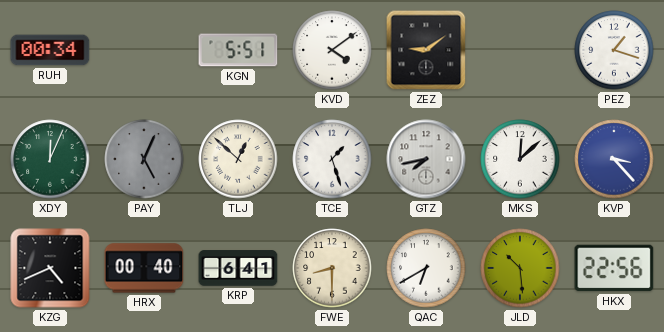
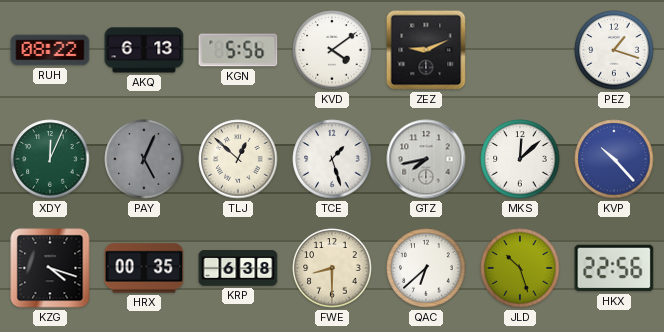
RUH: 00:34 -> 08:22 (50, 50)
AKQ: none -> 6:13 (144, 50)
KGN: 5:51 -> 5:56 (238, 50)
ZEZ: 9:09 -> 9:11 (426, 50)
KVP: 3:23 -> 10:23 (614, 159)
KZG: 4:41 -> 4:18 (50, 268)
HRX: 00:40 -> 00:35 (144, 268)
KRP: 6:41 -> 6:38 (238, 268)
QAC: 6:40 -> 6:38 (426, 268)
JLD: 10:29 -> 10:27 (520, 268)
